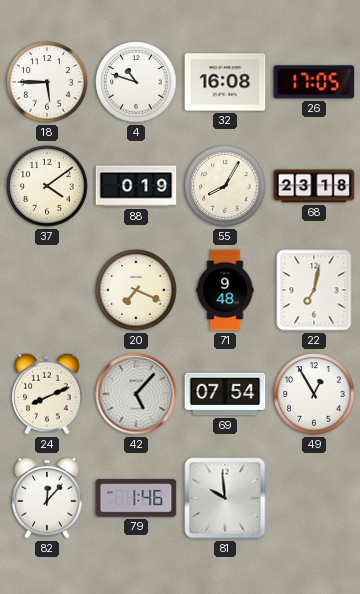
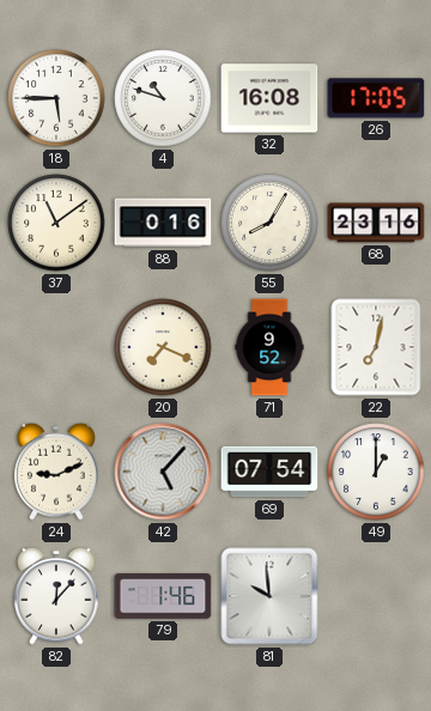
37: 4:09 -> 11:09 (56, 223)
88: 0:19 -> 0:16 (163, 223)
68: 23:18 -> 23:16 (376, 223)
71: 9:48 -> 9:52 (269, 347)
24: 8:11 -> 9:11 (56, 472)
49: 12:55 -> 1:00 (376, 472)
